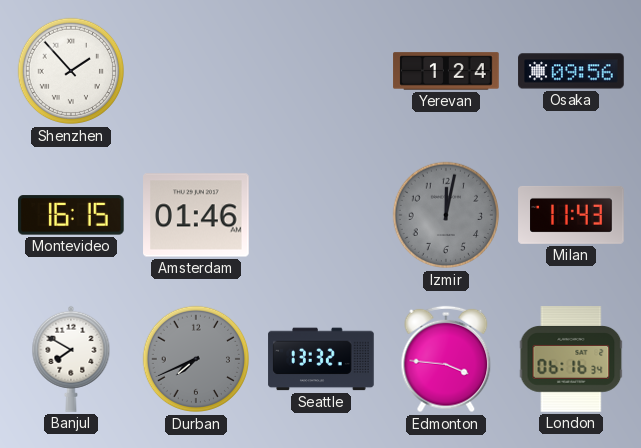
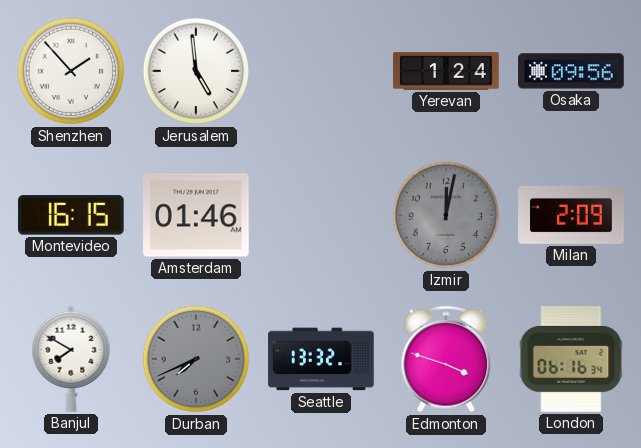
Jerusalem: none -> 4:59 (196, 71)
Milan: 11:43 -> 2:09 (571, 215)
Edmonton: 3:46 -> 3:48 (446, 359)
